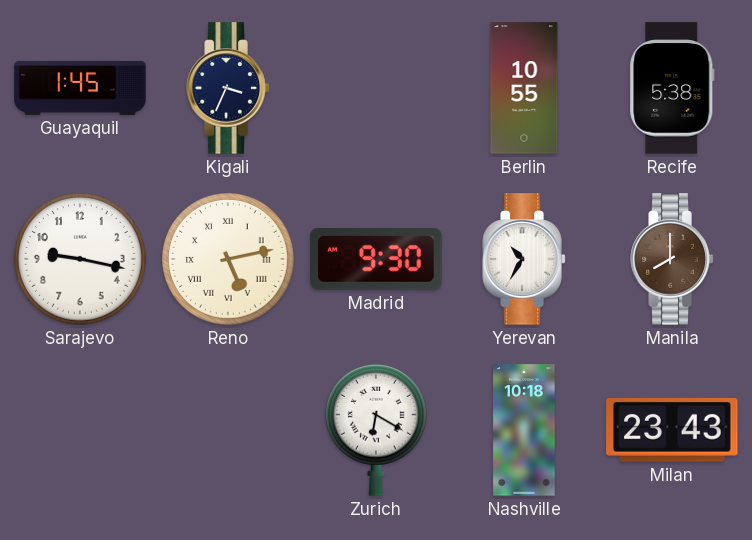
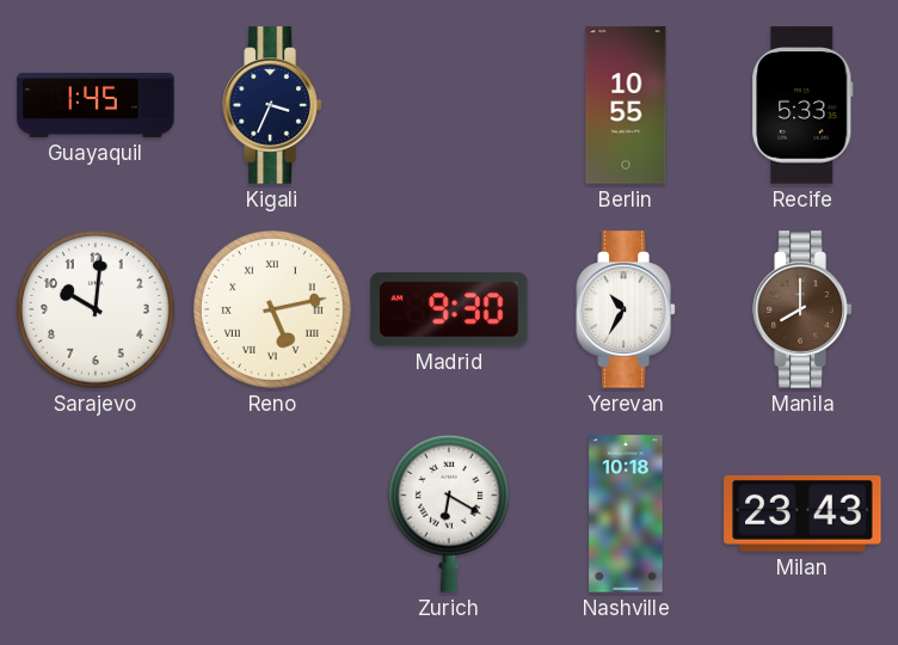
Recife: 5:38 -> 5:33 (802, 105)
Sarajevo: 9:17 -> 10:01 (97, 311)
